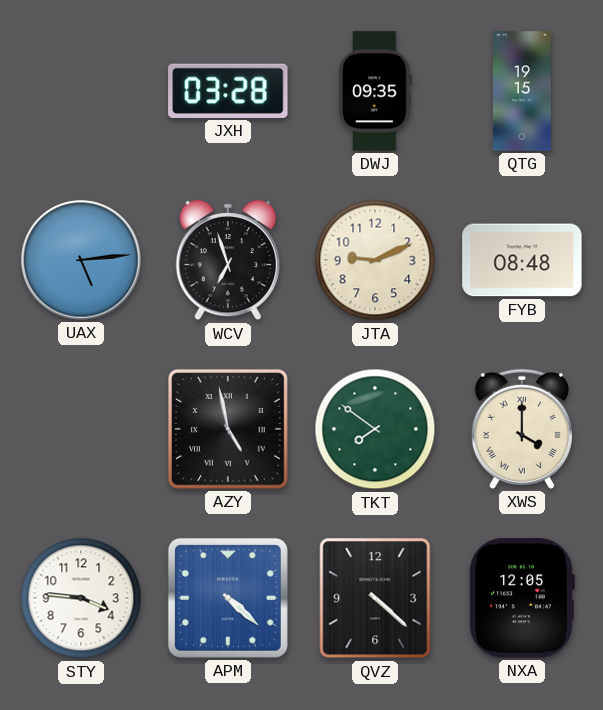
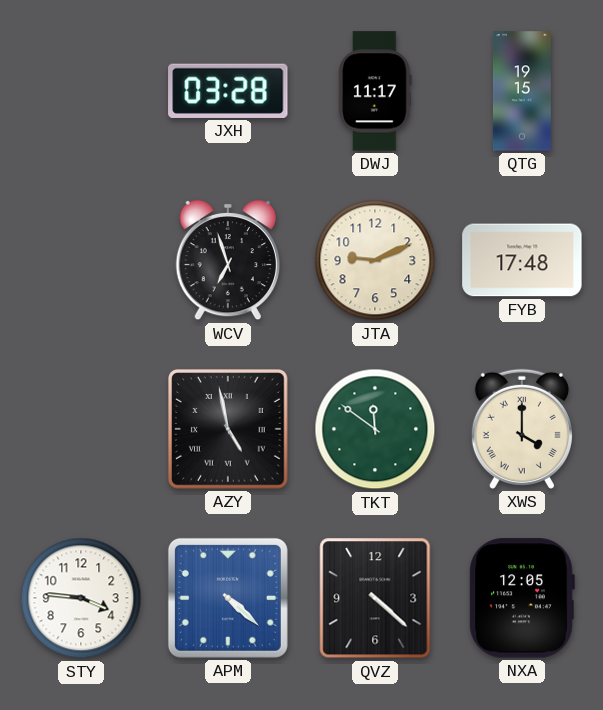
DWJ: 09:35 -> 11:17 (375, 91)
UAX: 5:14 -> none (81, 260)
FYB: 08:48 -> 17:48 (522, 260)
TKT: 7:51 -> 11:51 (375, 429)
